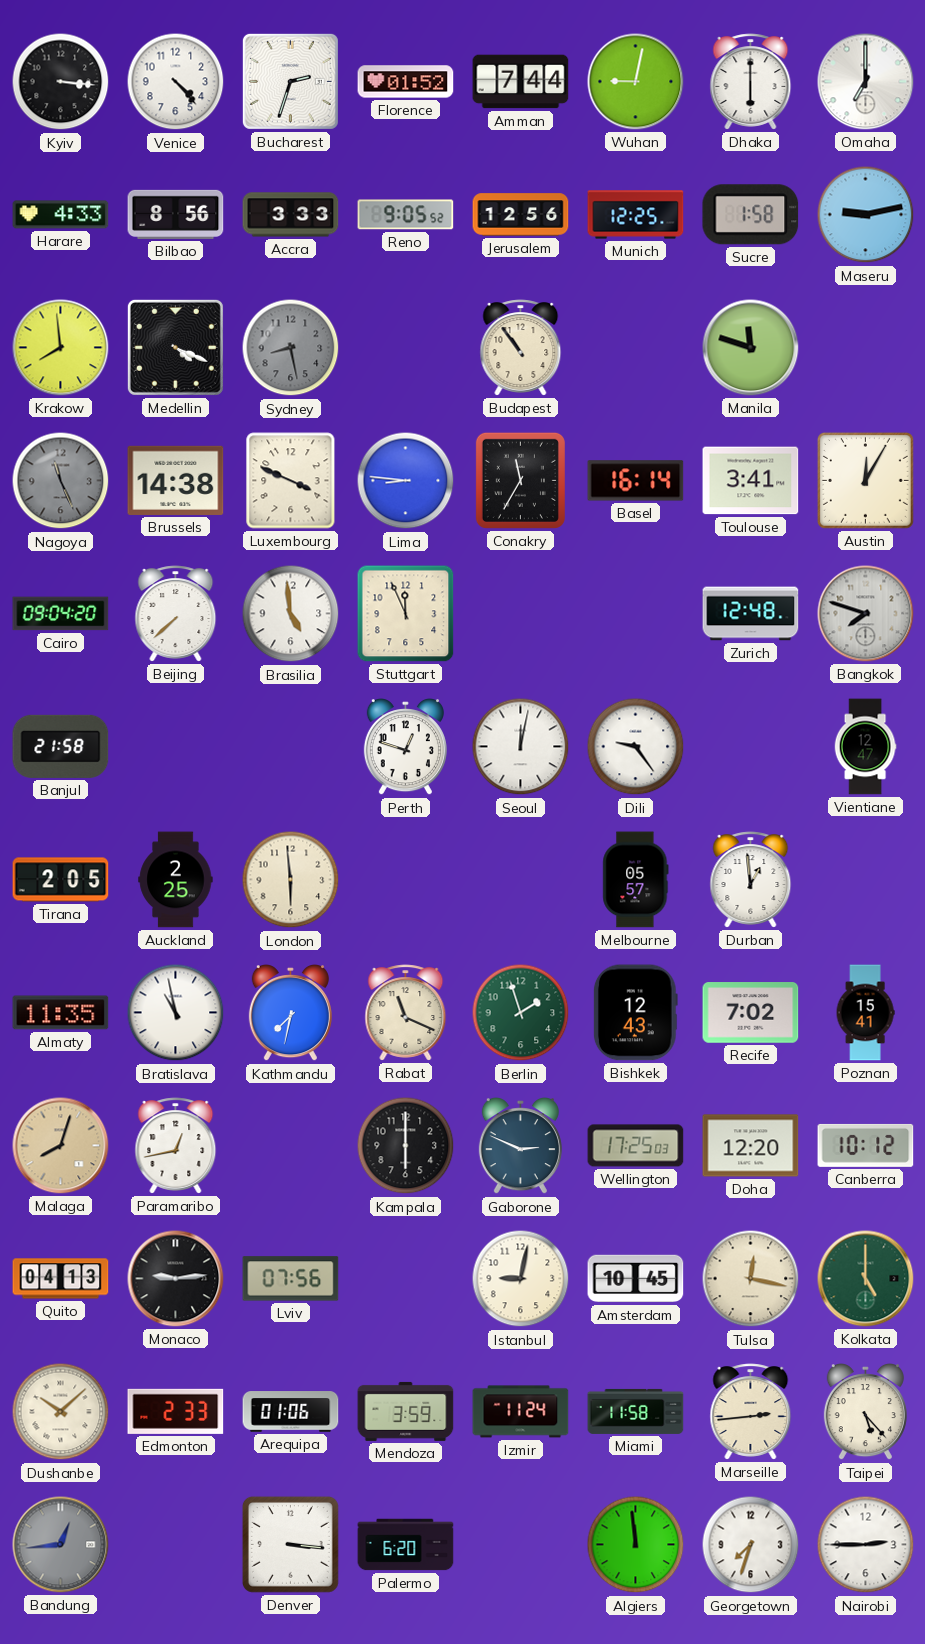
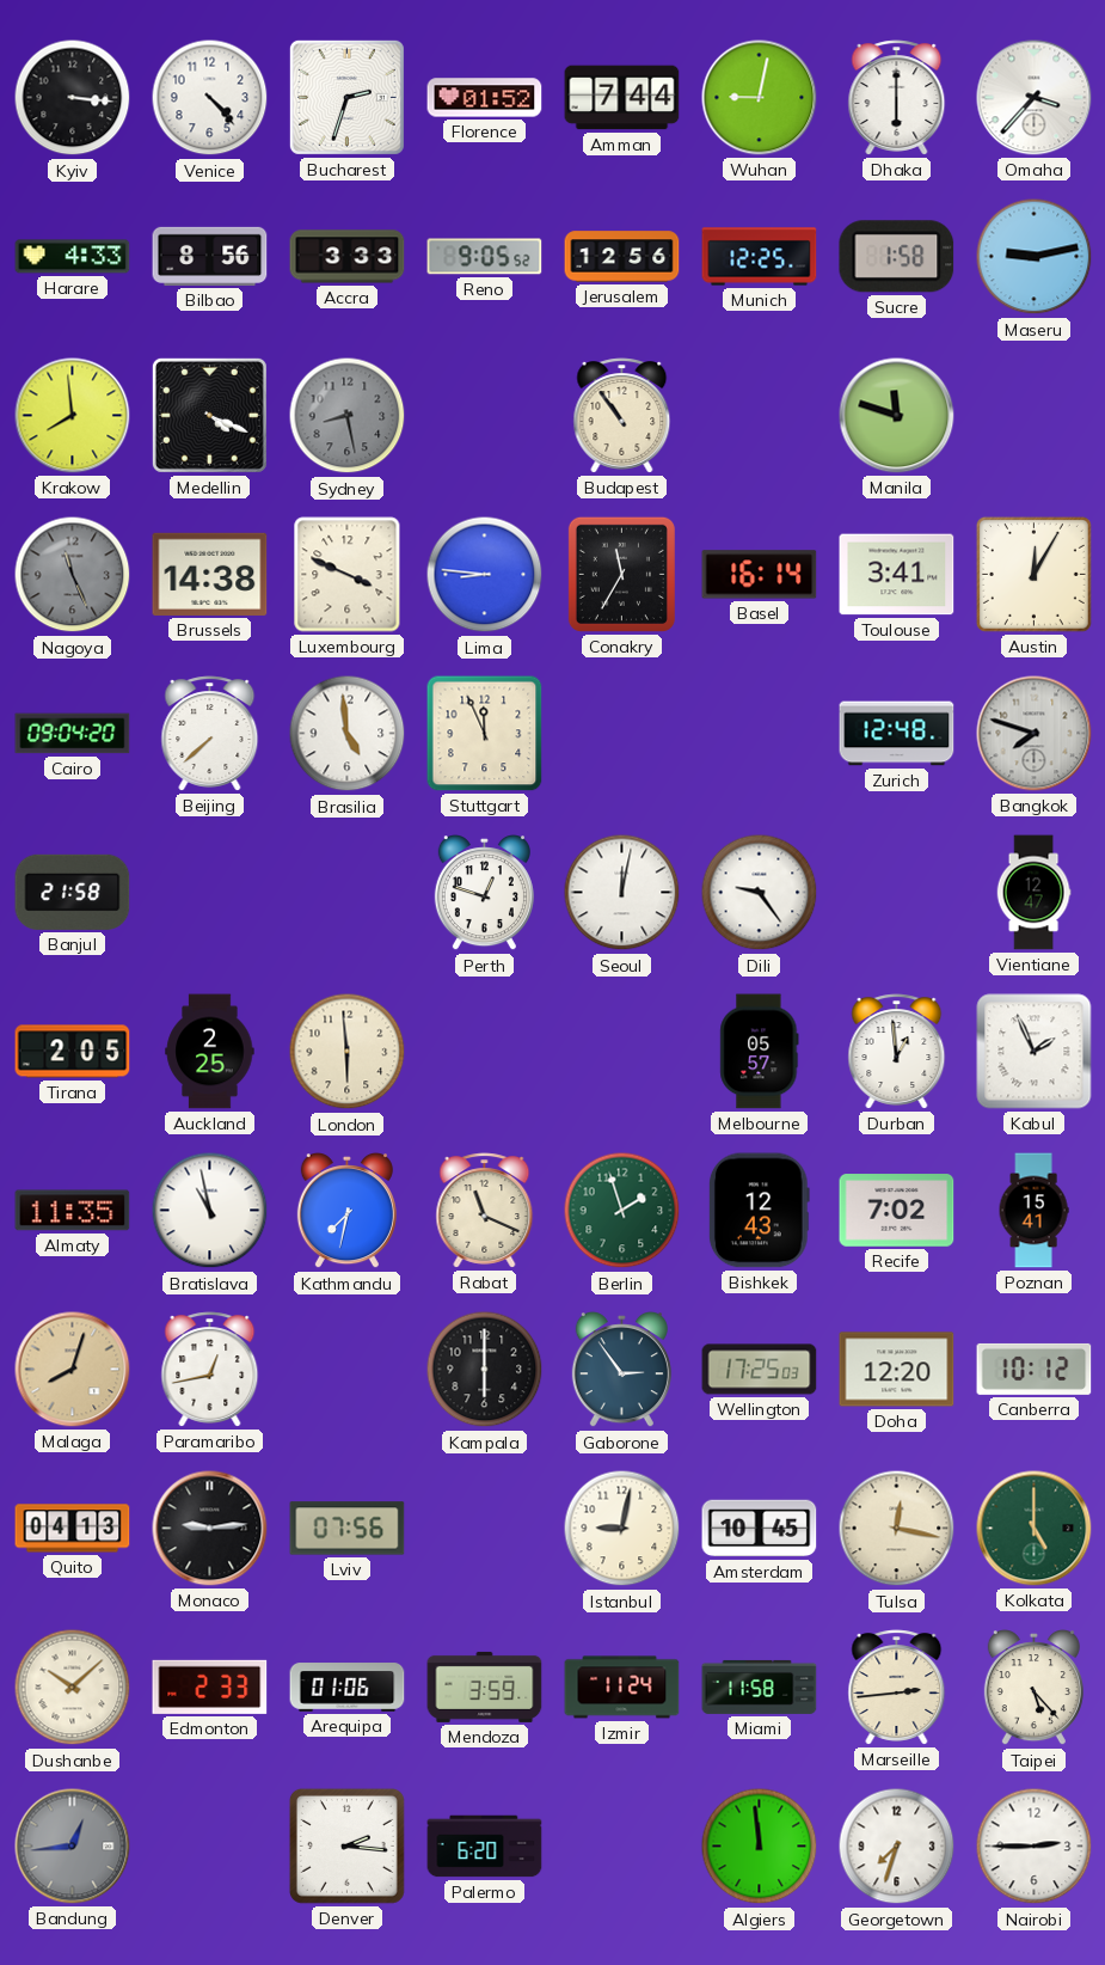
Omaha: 7:00 -> 3:37 (1035, 98)
Kabul: none -> 1:56 (1035, 1052)
Gaborone: 2:49 -> 2:54 (621, 1371)
Denver: 3:16 -> 2:16 (346, 1845)
